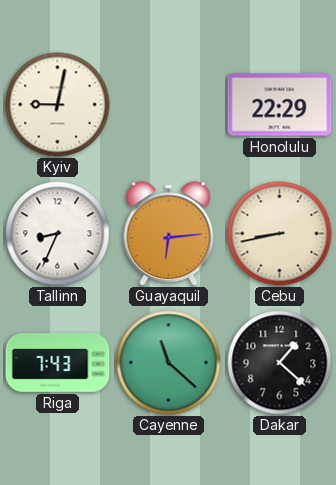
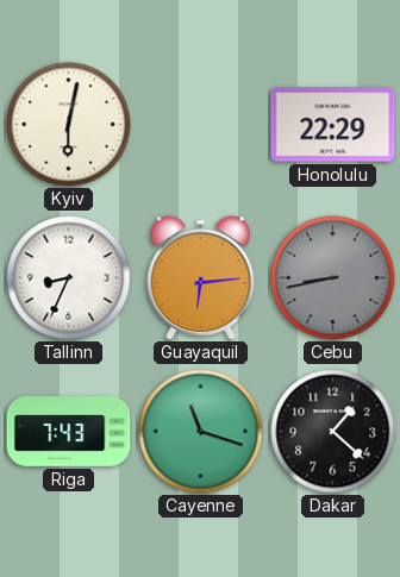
Kyiv: 9:02 -> 6:02 (69, 125)
Cebu dial: cream -> grey (333, 278)
Cayenne: 11:22 -> 11:18 (201, 432)
